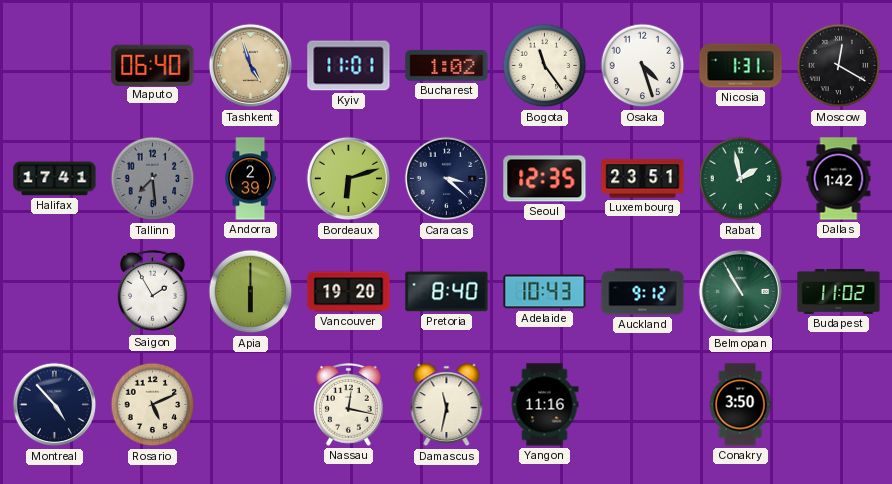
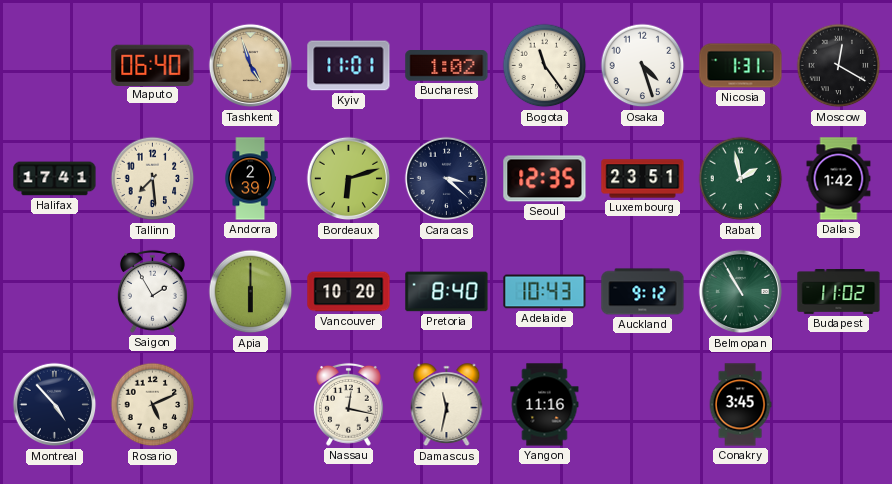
Tallinn dial: grey -> cream (153, 179)
Vancouver: 19:20 -> 10:20 (349, 292)
Conakry: 3:50 -> 3:45 (740, 405)
